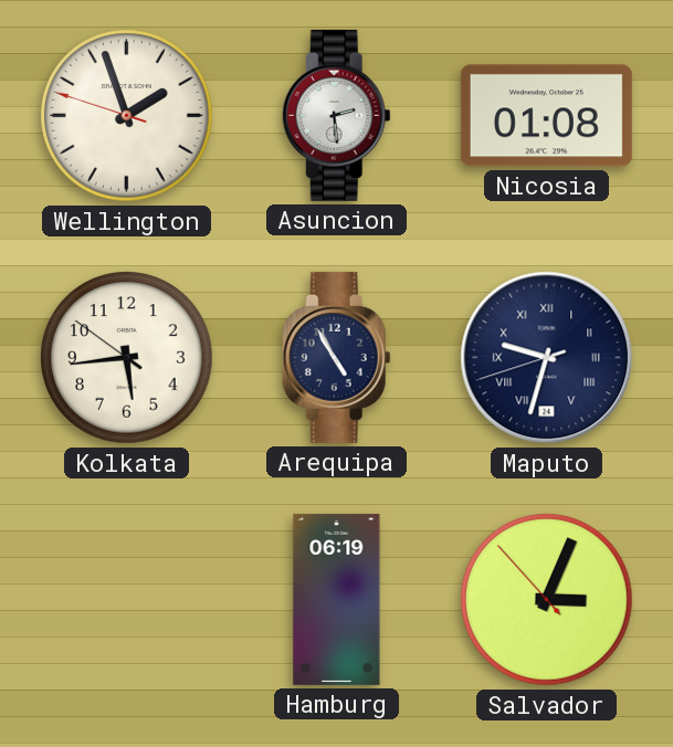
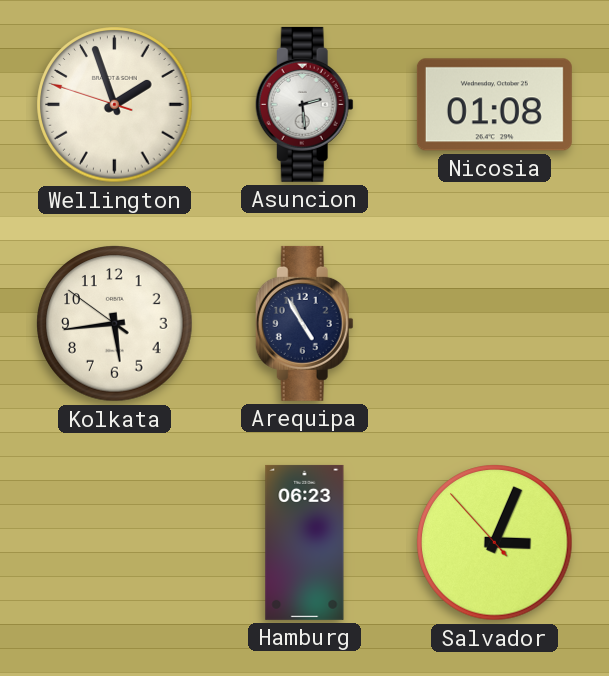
Maputo: 9:32 -> none (547, 358)
Hamburg: 06:19 -> 06:23 (305, 542)
